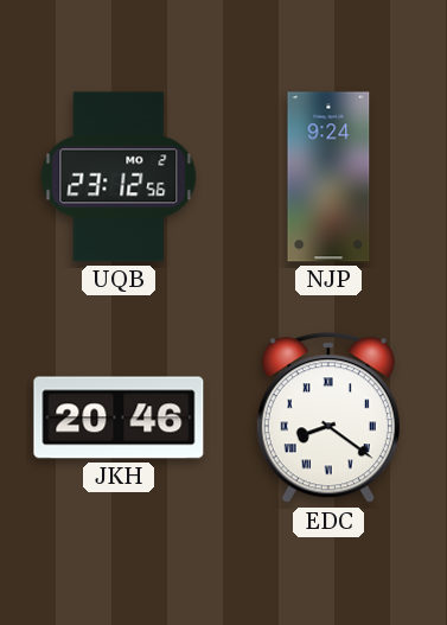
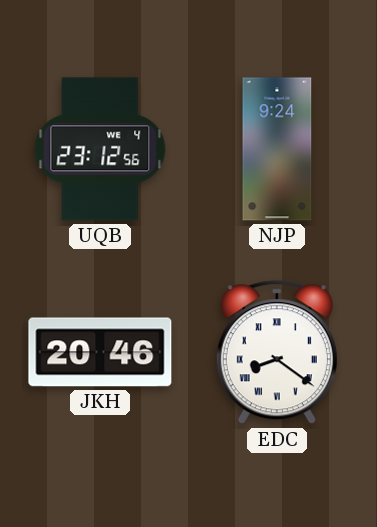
UQB date: MO 2 -> WE 4 (100, 149)
